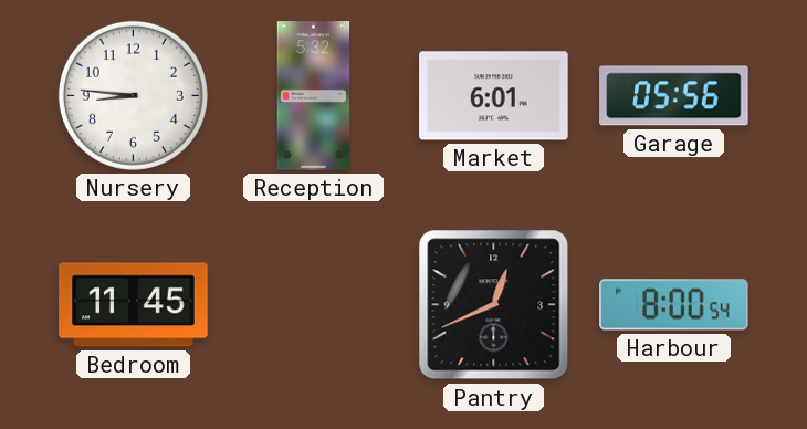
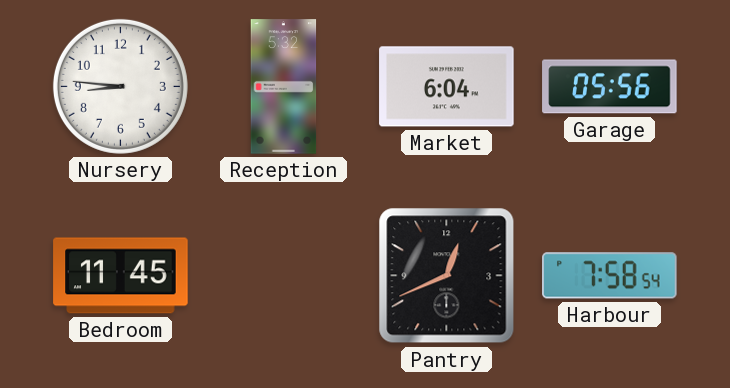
Market: 6:01 -> 6:04 (447, 87)
Harbour: 8:00 -> 7:58 (610, 276)
